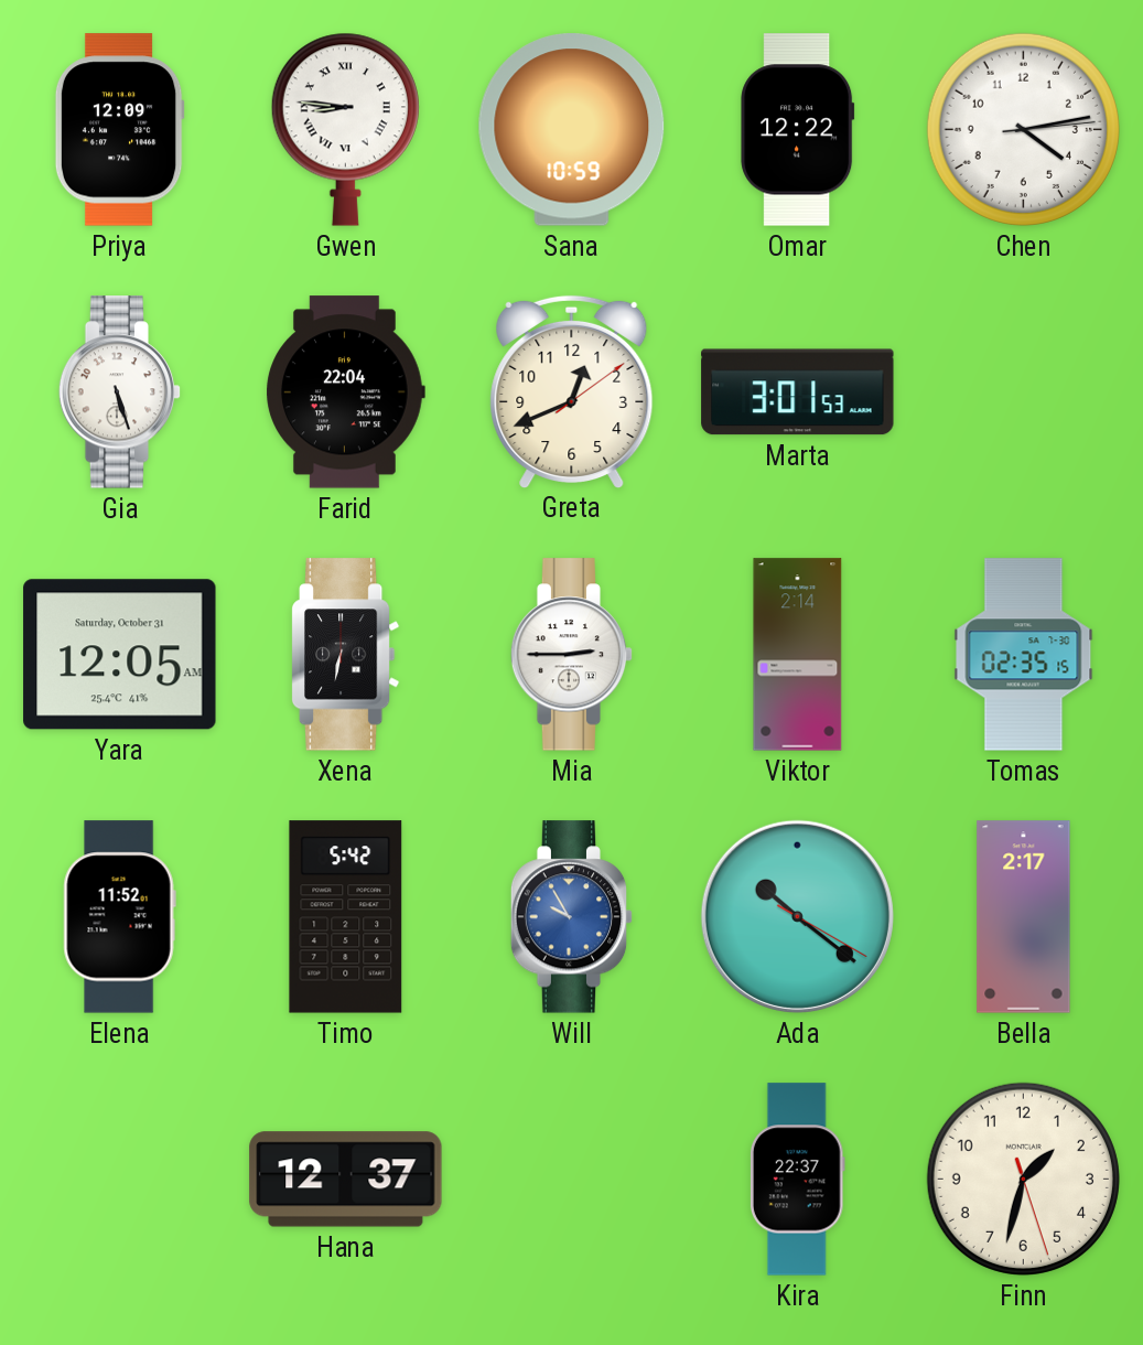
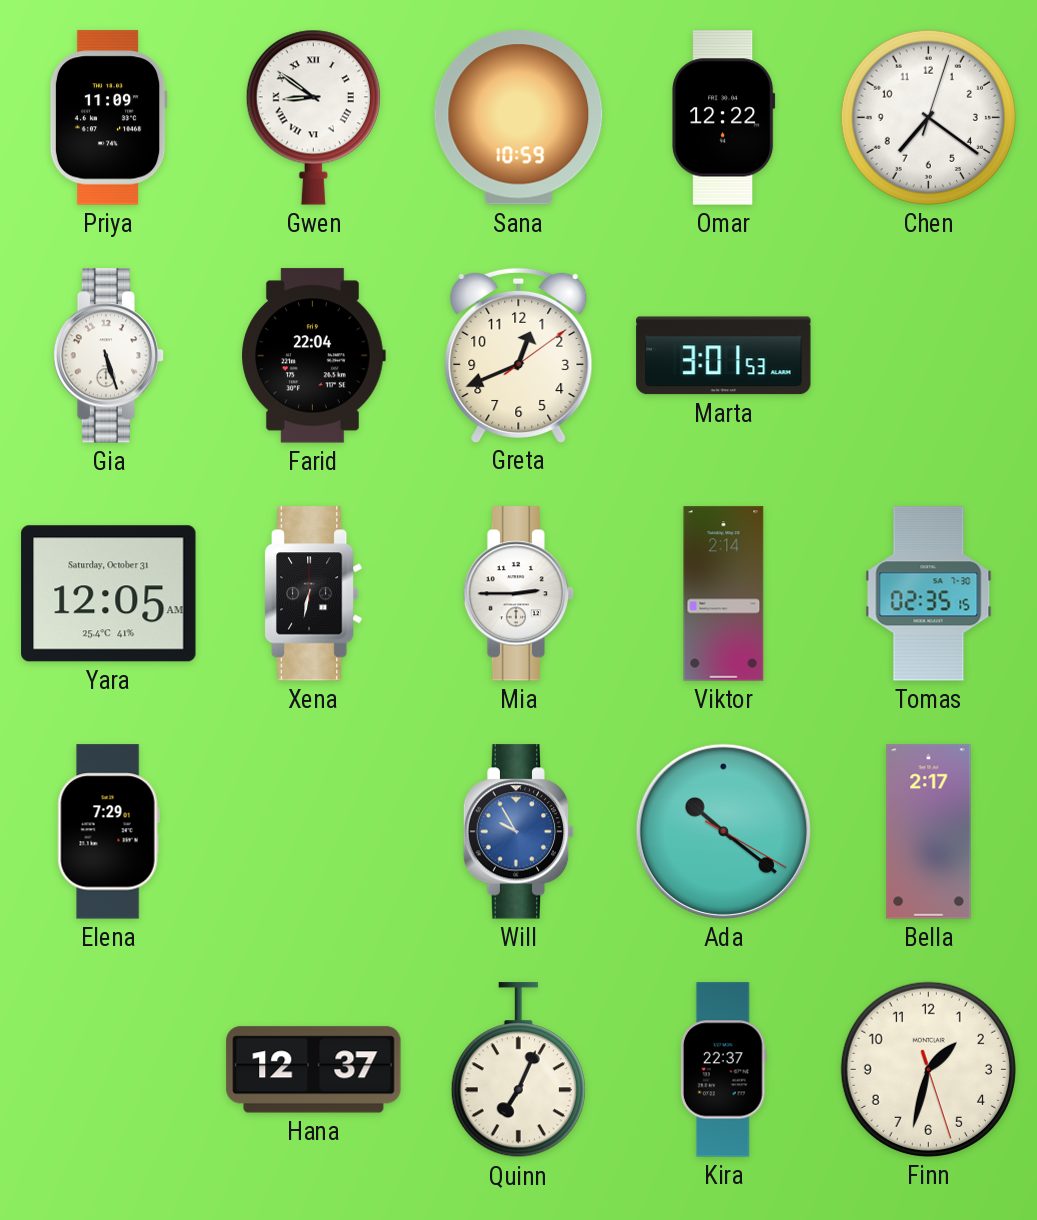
Priya: 12:09 -> 11:09 (108, 118)
Gwen: 8:46 -> 8:51 (313, 117)
Chen: 4:13 -> 7:21 (928, 117)
Elena: 11:52 -> 7:29 (108, 832)
Timo: 5:42 -> none (346, 917)
Quinn: none -> 7:04 (518, 1070)
